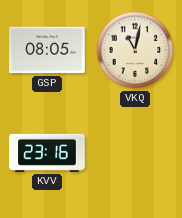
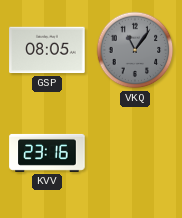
VKQ: 11:02 -> 11:06 (135, 50)
VKQ dial: cream -> grey (135, 50)
